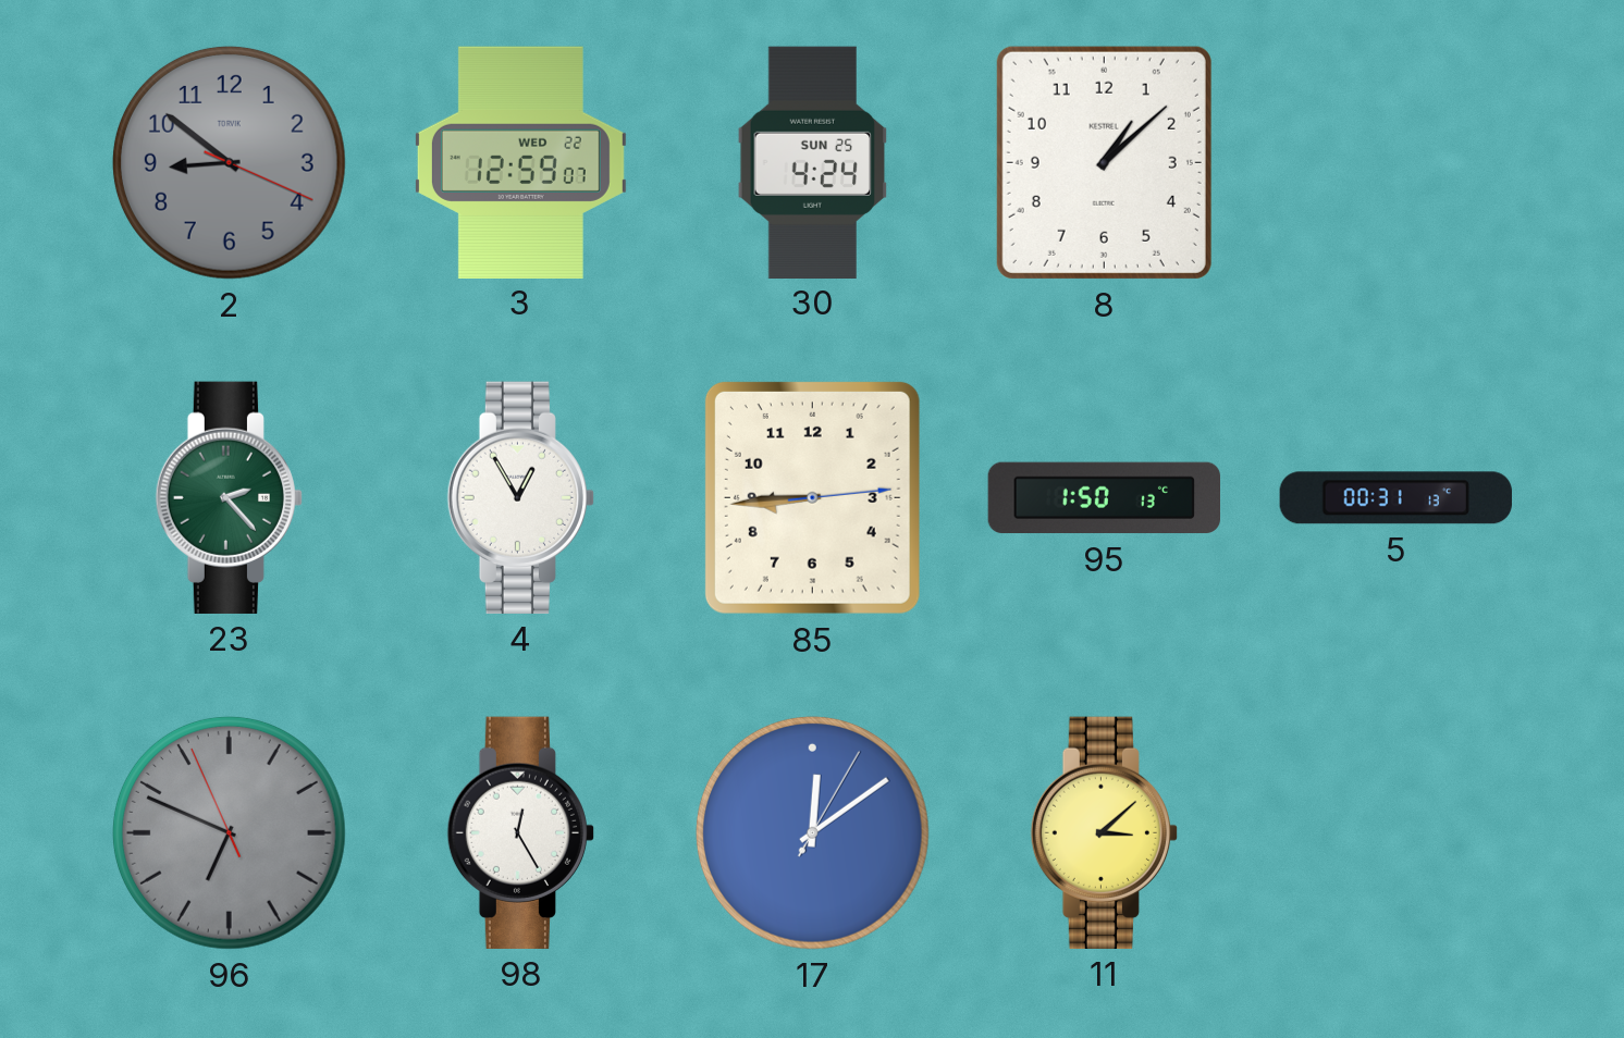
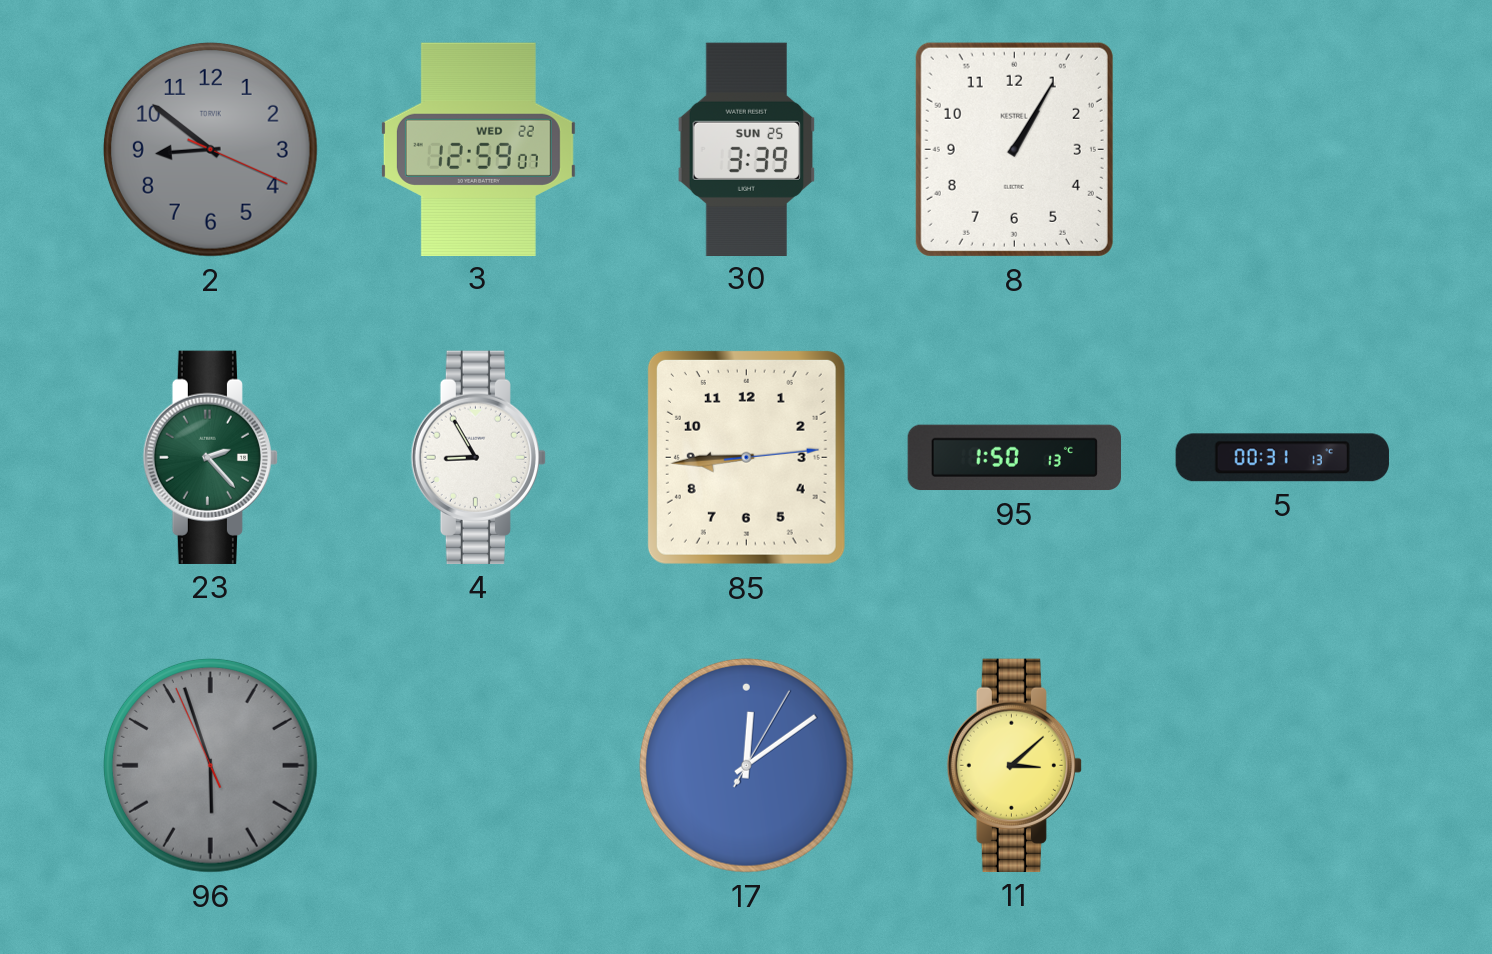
30: 4:24 -> 3:39 (747, 149)
8: 1:08 -> 1:05 (1014, 149)
4: 12:55 -> 8:55 (478, 457)
96: 6:48 -> 5:56 (210, 765)
98: 12:25 -> none (520, 832)
